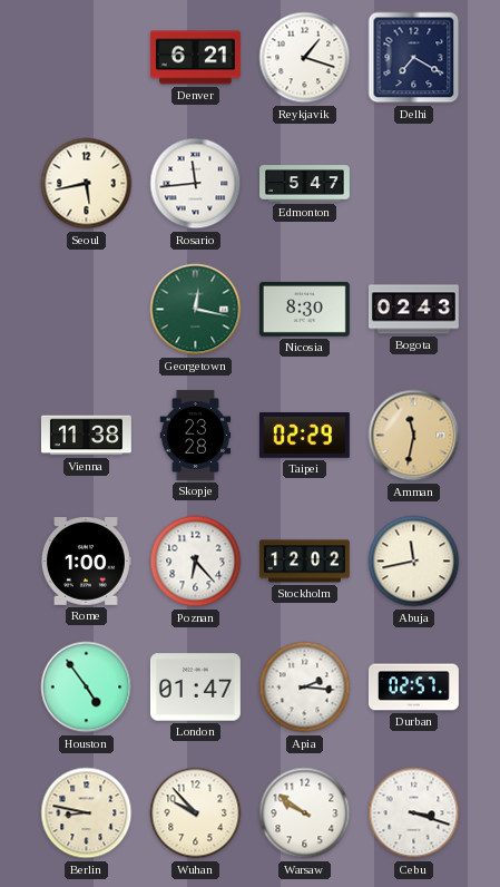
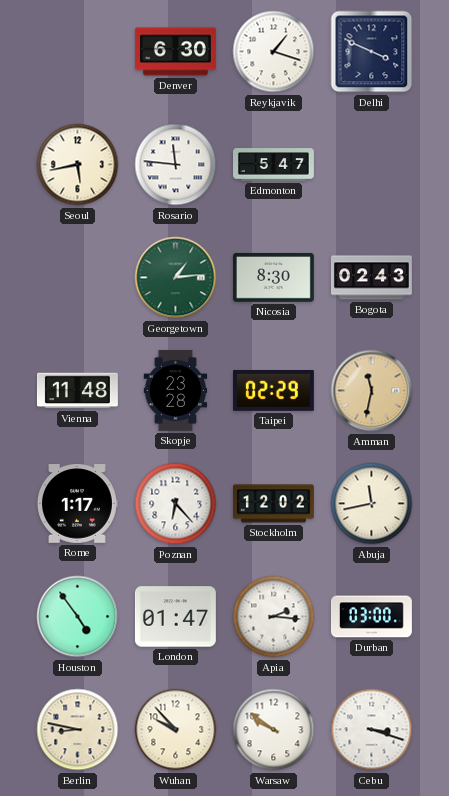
Denver: 6:21 -> 6:30 (175, 52)
Delhi: 7:20 -> 3:49 (372, 52)
Rosario: 11:44 -> 11:46 (176, 165)
Georgetown: 12:17 -> 1:14 (176, 278)
Vienna: 11:38 -> 11:48 (77, 391)
Rome: 1:00 -> 1:17 (78, 504)
Durban: 02:57 -> 03:00 (371, 617)
